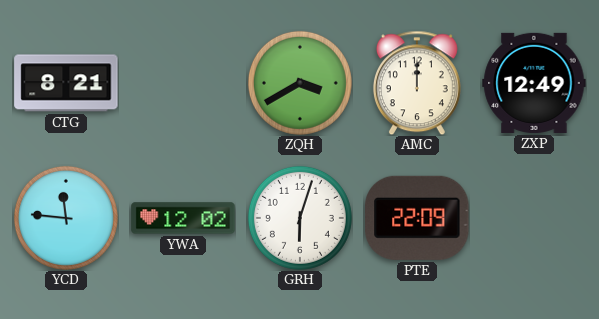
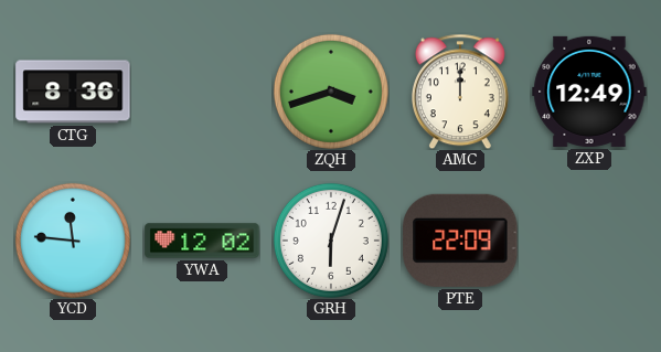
CTG: 8:21 -> 8:36 (73, 92)
ZQH: 3:40 -> 3:42 (331, 92)
